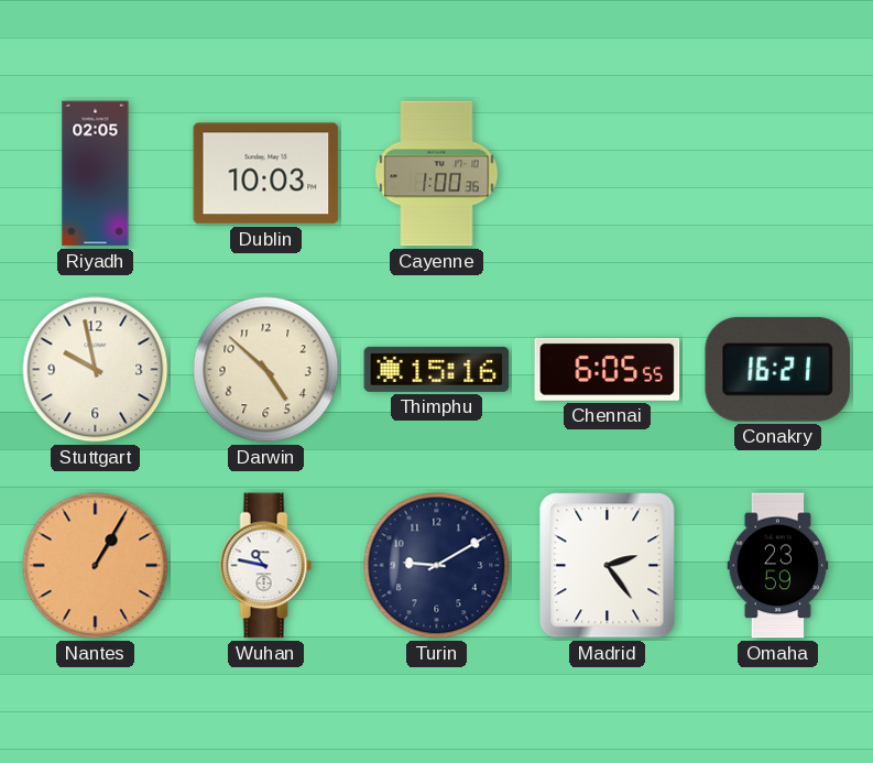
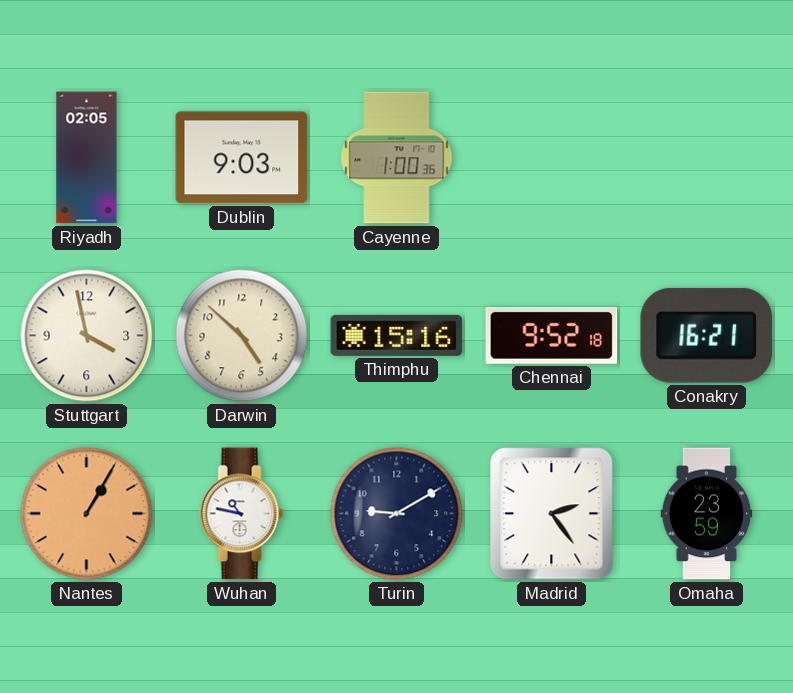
Dublin: 10:03 -> 9:03 (242, 158)
Stuttgart: 9:58 -> 3:58 (87, 336)
Chennai: 6:05 -> 9:52 (552, 335)
